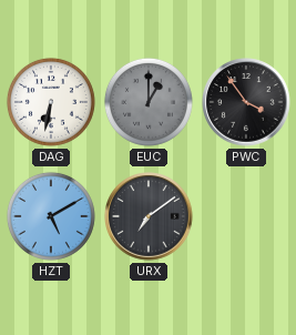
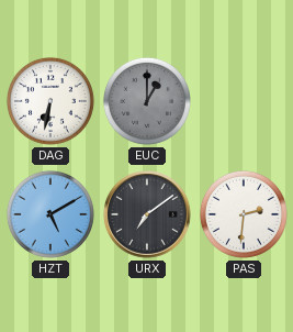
PWC: 3:54 -> none (246, 102)
PAS: none -> 2:31 (244, 214)
